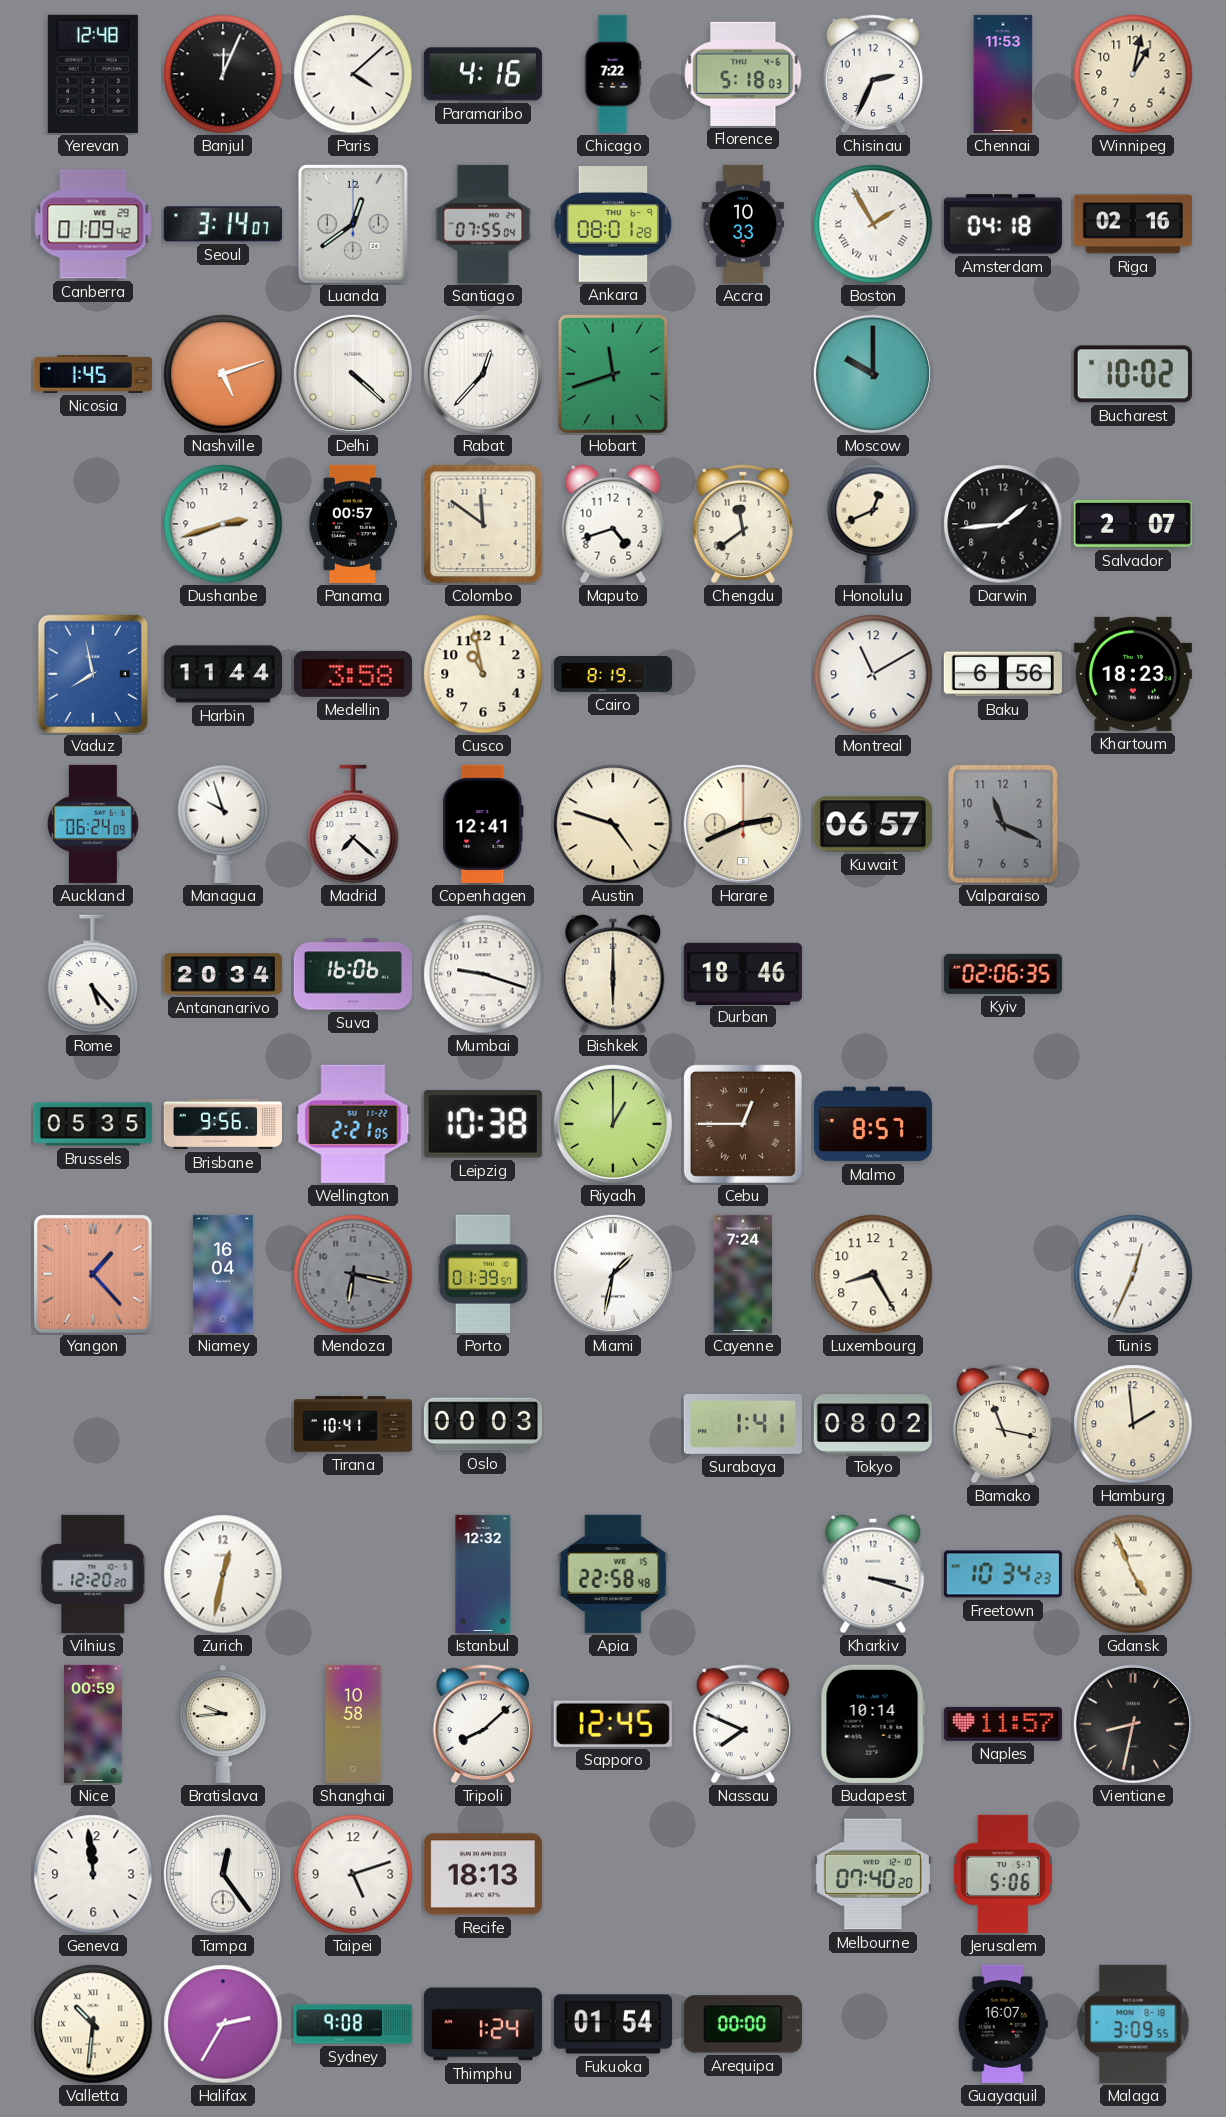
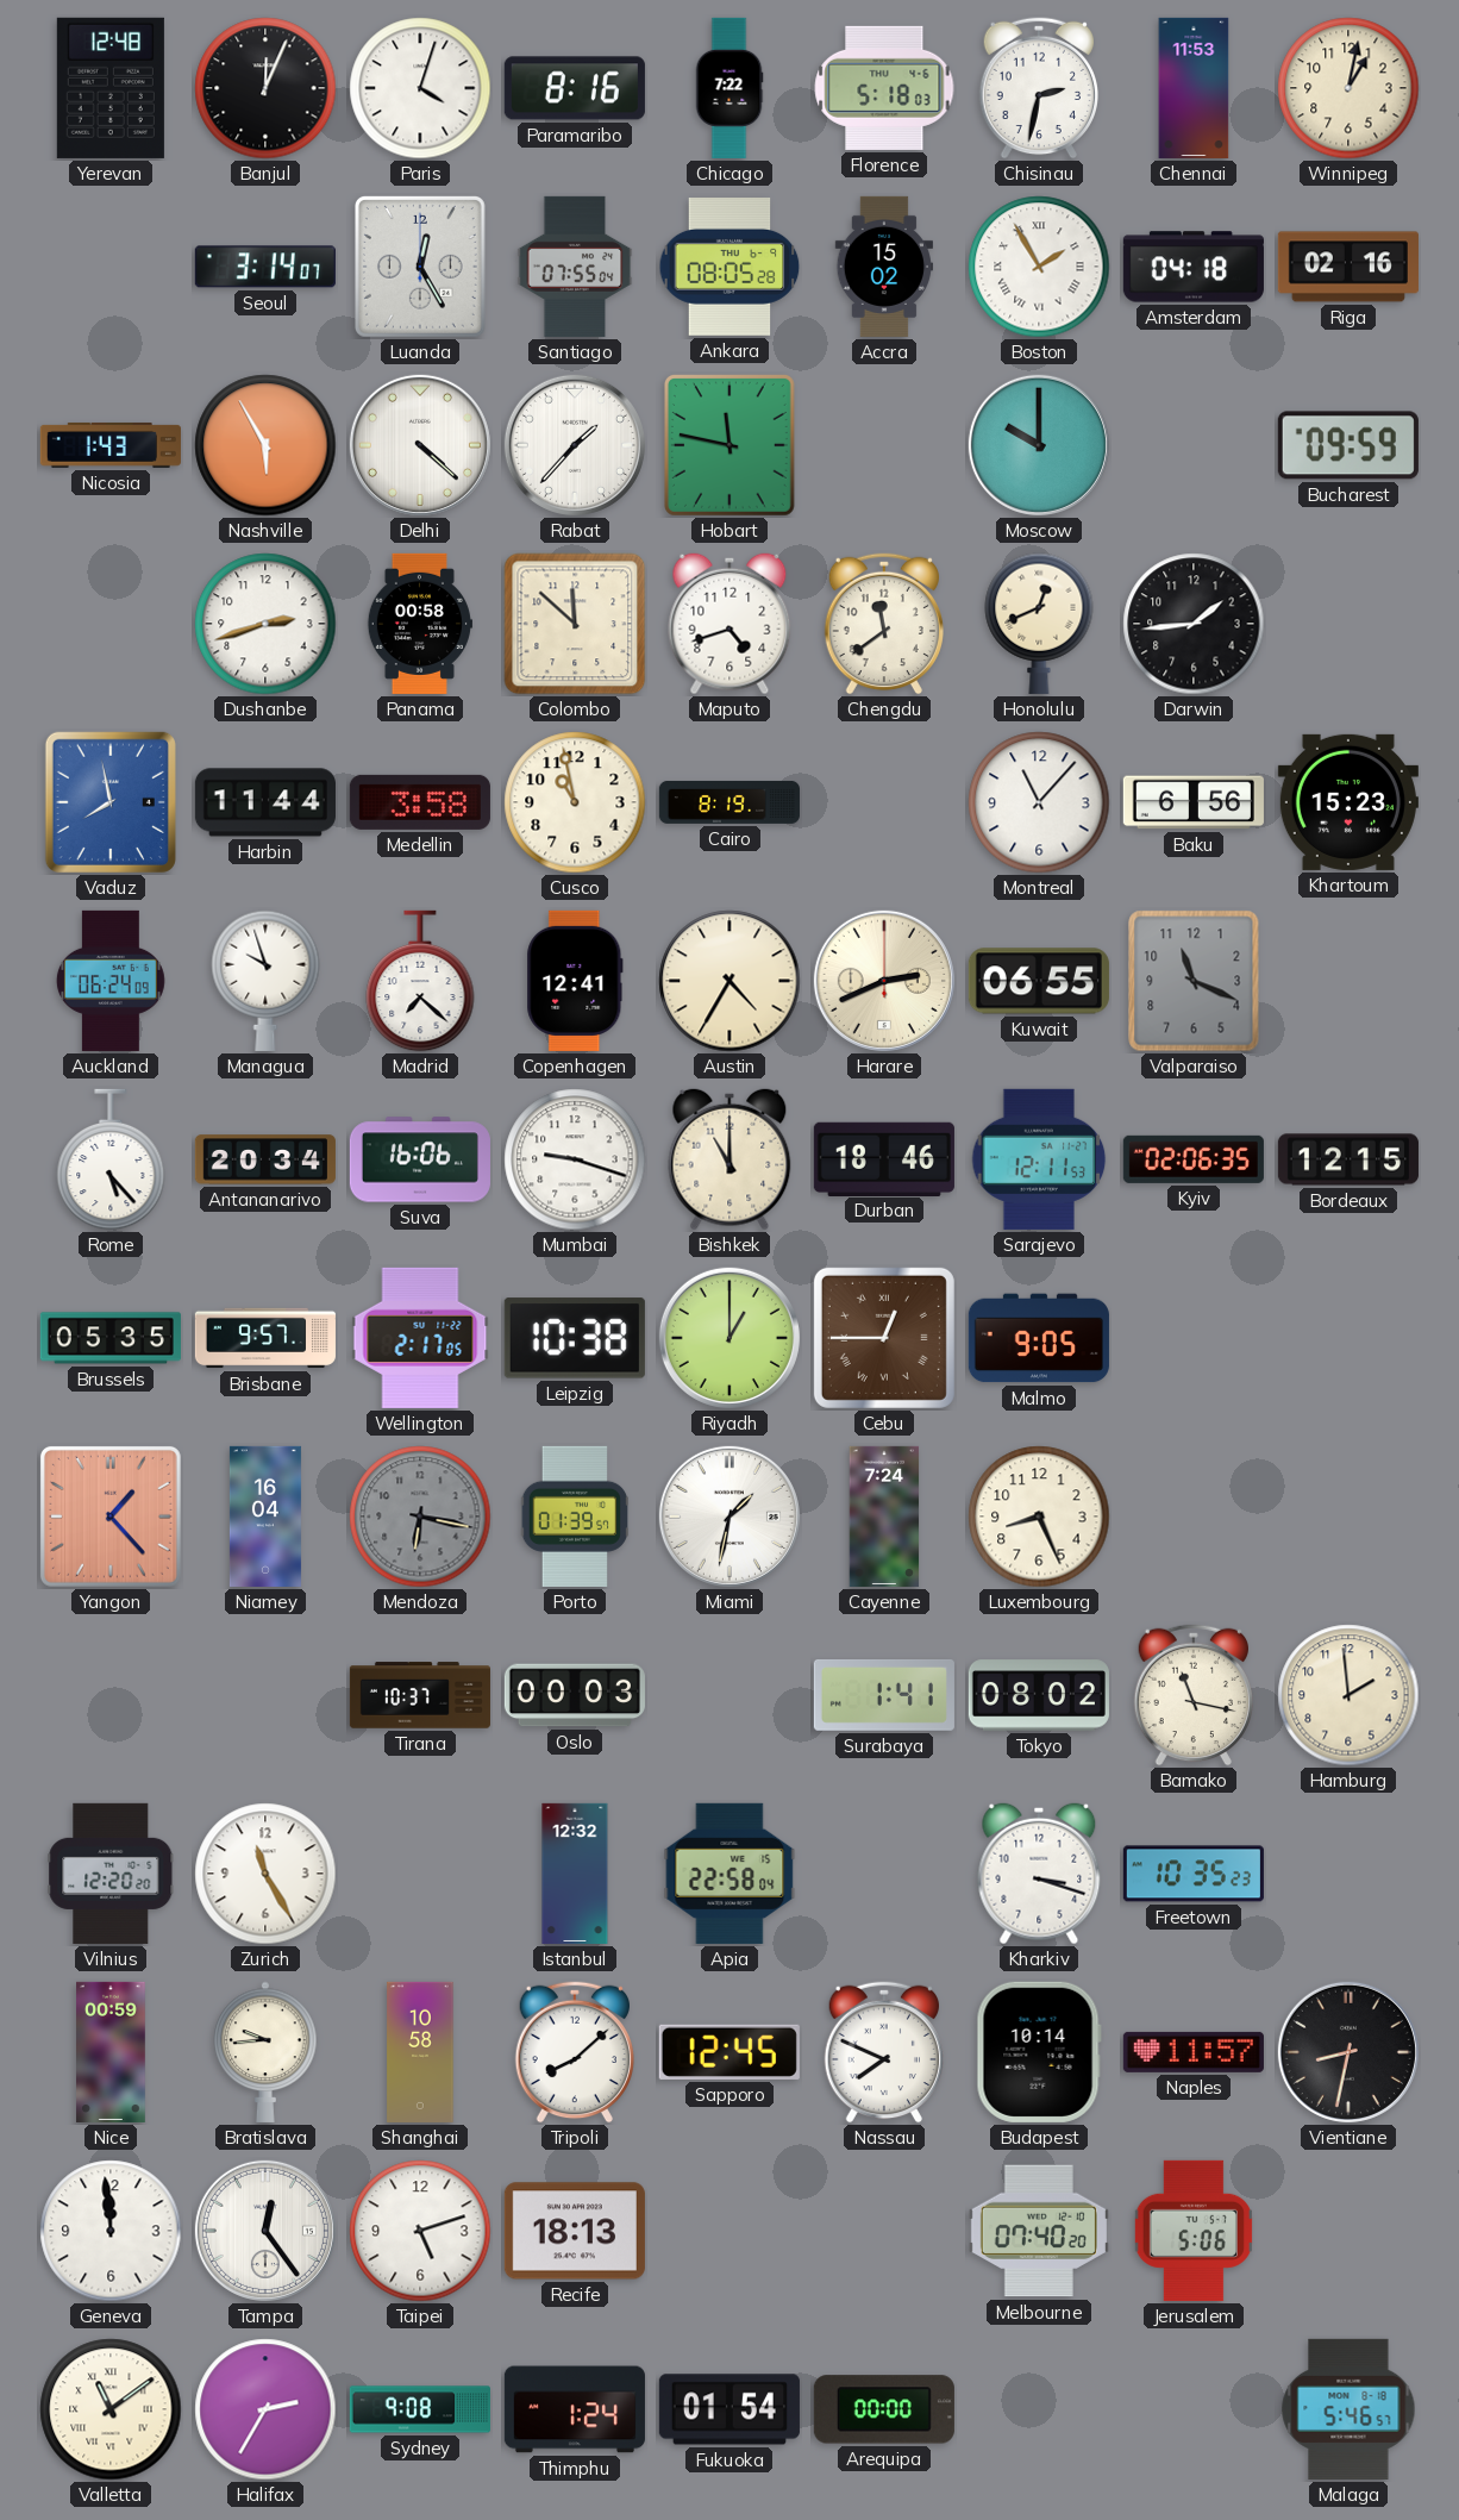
Paris: 4:08 -> 4:03 (420, 88)
Paramaribo: 4:16 -> 8:16 (575, 88)
Chisinau: 2:34 -> 2:32 (1038, 88)
Canberra: 01:09 -> none (93, 224)
Luanda: 12:39 -> 12:25 (420, 267)
Ankara: 08:01 -> 08:05 (729, 268)
Accra: 10:33 -> 15:02 (883, 267)
Nicosia: 1:45 -> 1:43 (111, 445)
Nashville: 5:12 -> 5:55 (265, 445)
Rabat: 12:37 -> 1:37 (575, 445)
Hobart: 11:42 -> 11:47 (729, 445)
Bucharest: 10:02 -> 09:59 (1348, 445)
Panama: 00:57 -> 00:58 (419, 624)
Colombo: 11:51 -> 11:52 (575, 624)
Salvador: 2:07 -> none (1133, 525)
Montreal: 11:10 -> 11:07 (1039, 802)
Khartoum: 18:23 -> 15:23 (1348, 802)
Austin: 4:48 -> 4:35 (729, 981)
Kuwait: 06:57 -> 06:55 (1039, 981)
Bishkek: 6:00 -> 11:00 (729, 1159)
Sarajevo: none -> 12:11 (1039, 1159)
Bordeaux: none -> 12:15 (1348, 1159)
Brisbane: 9:56 -> 9:57 (265, 1338)
Wellington: 2:21 -> 2:17 (420, 1338)
Malmo: 8:57 -> 9:05 (1039, 1338)
Luxembourg: 8:25 -> 8:26 (1039, 1517)
Tunis: 12:34 -> none (1133, 1274)
Tirana: 10:41 -> 10:37 (420, 1695)
Zurich: 12:32 -> 11:25 (265, 1874)
Apia: 22:58:48 -> 22:58:04 (729, 1874)
Freetown: 10:34 -> 10:35 (1194, 1874)
Gdansk: 4:56 -> none (1133, 1574)
Valletta: 10:31 -> 11:09 (111, 2409)
Guayaquil: 16:07 -> none (1003, 2024)
Malaga: 3:09 -> 5:46 (1348, 2409)
